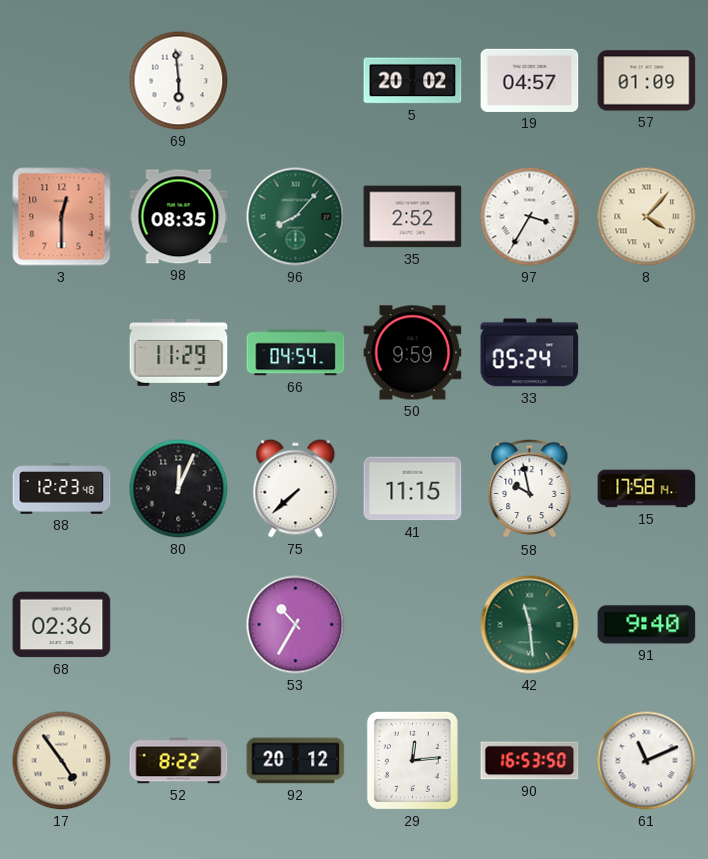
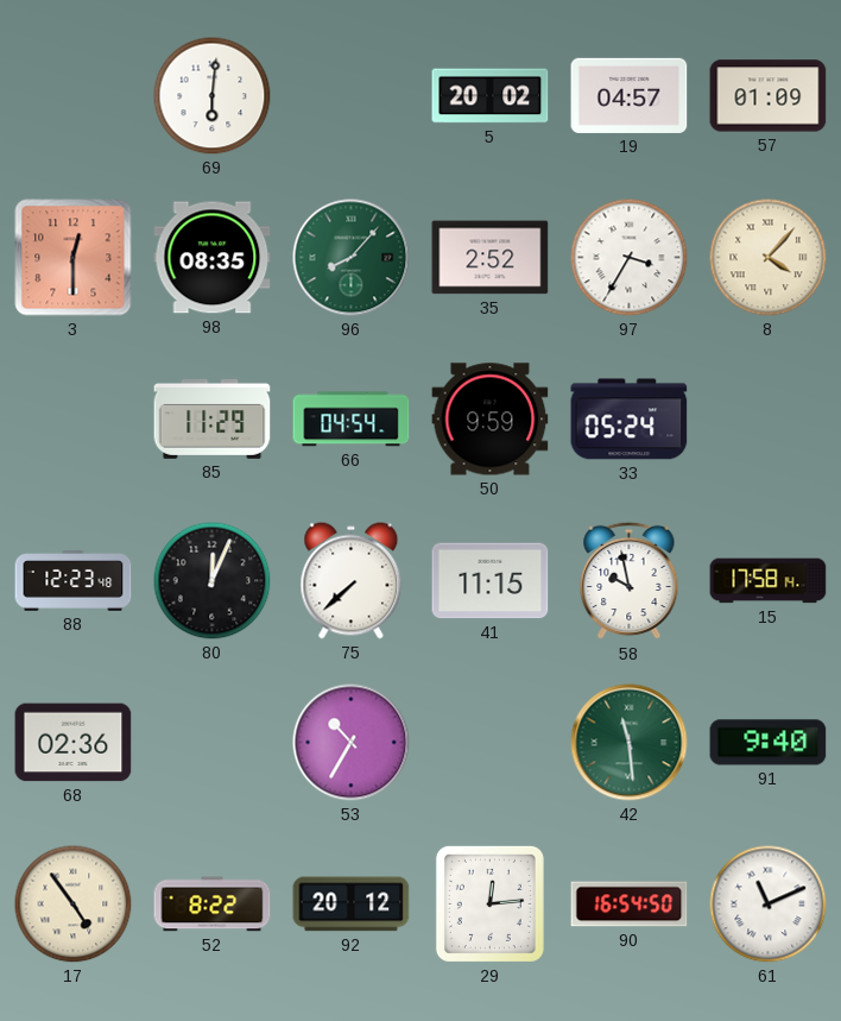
69: 5:59 -> 6:01 (213, 96)
90: 16:53 -> 16:54 (630, 905)
